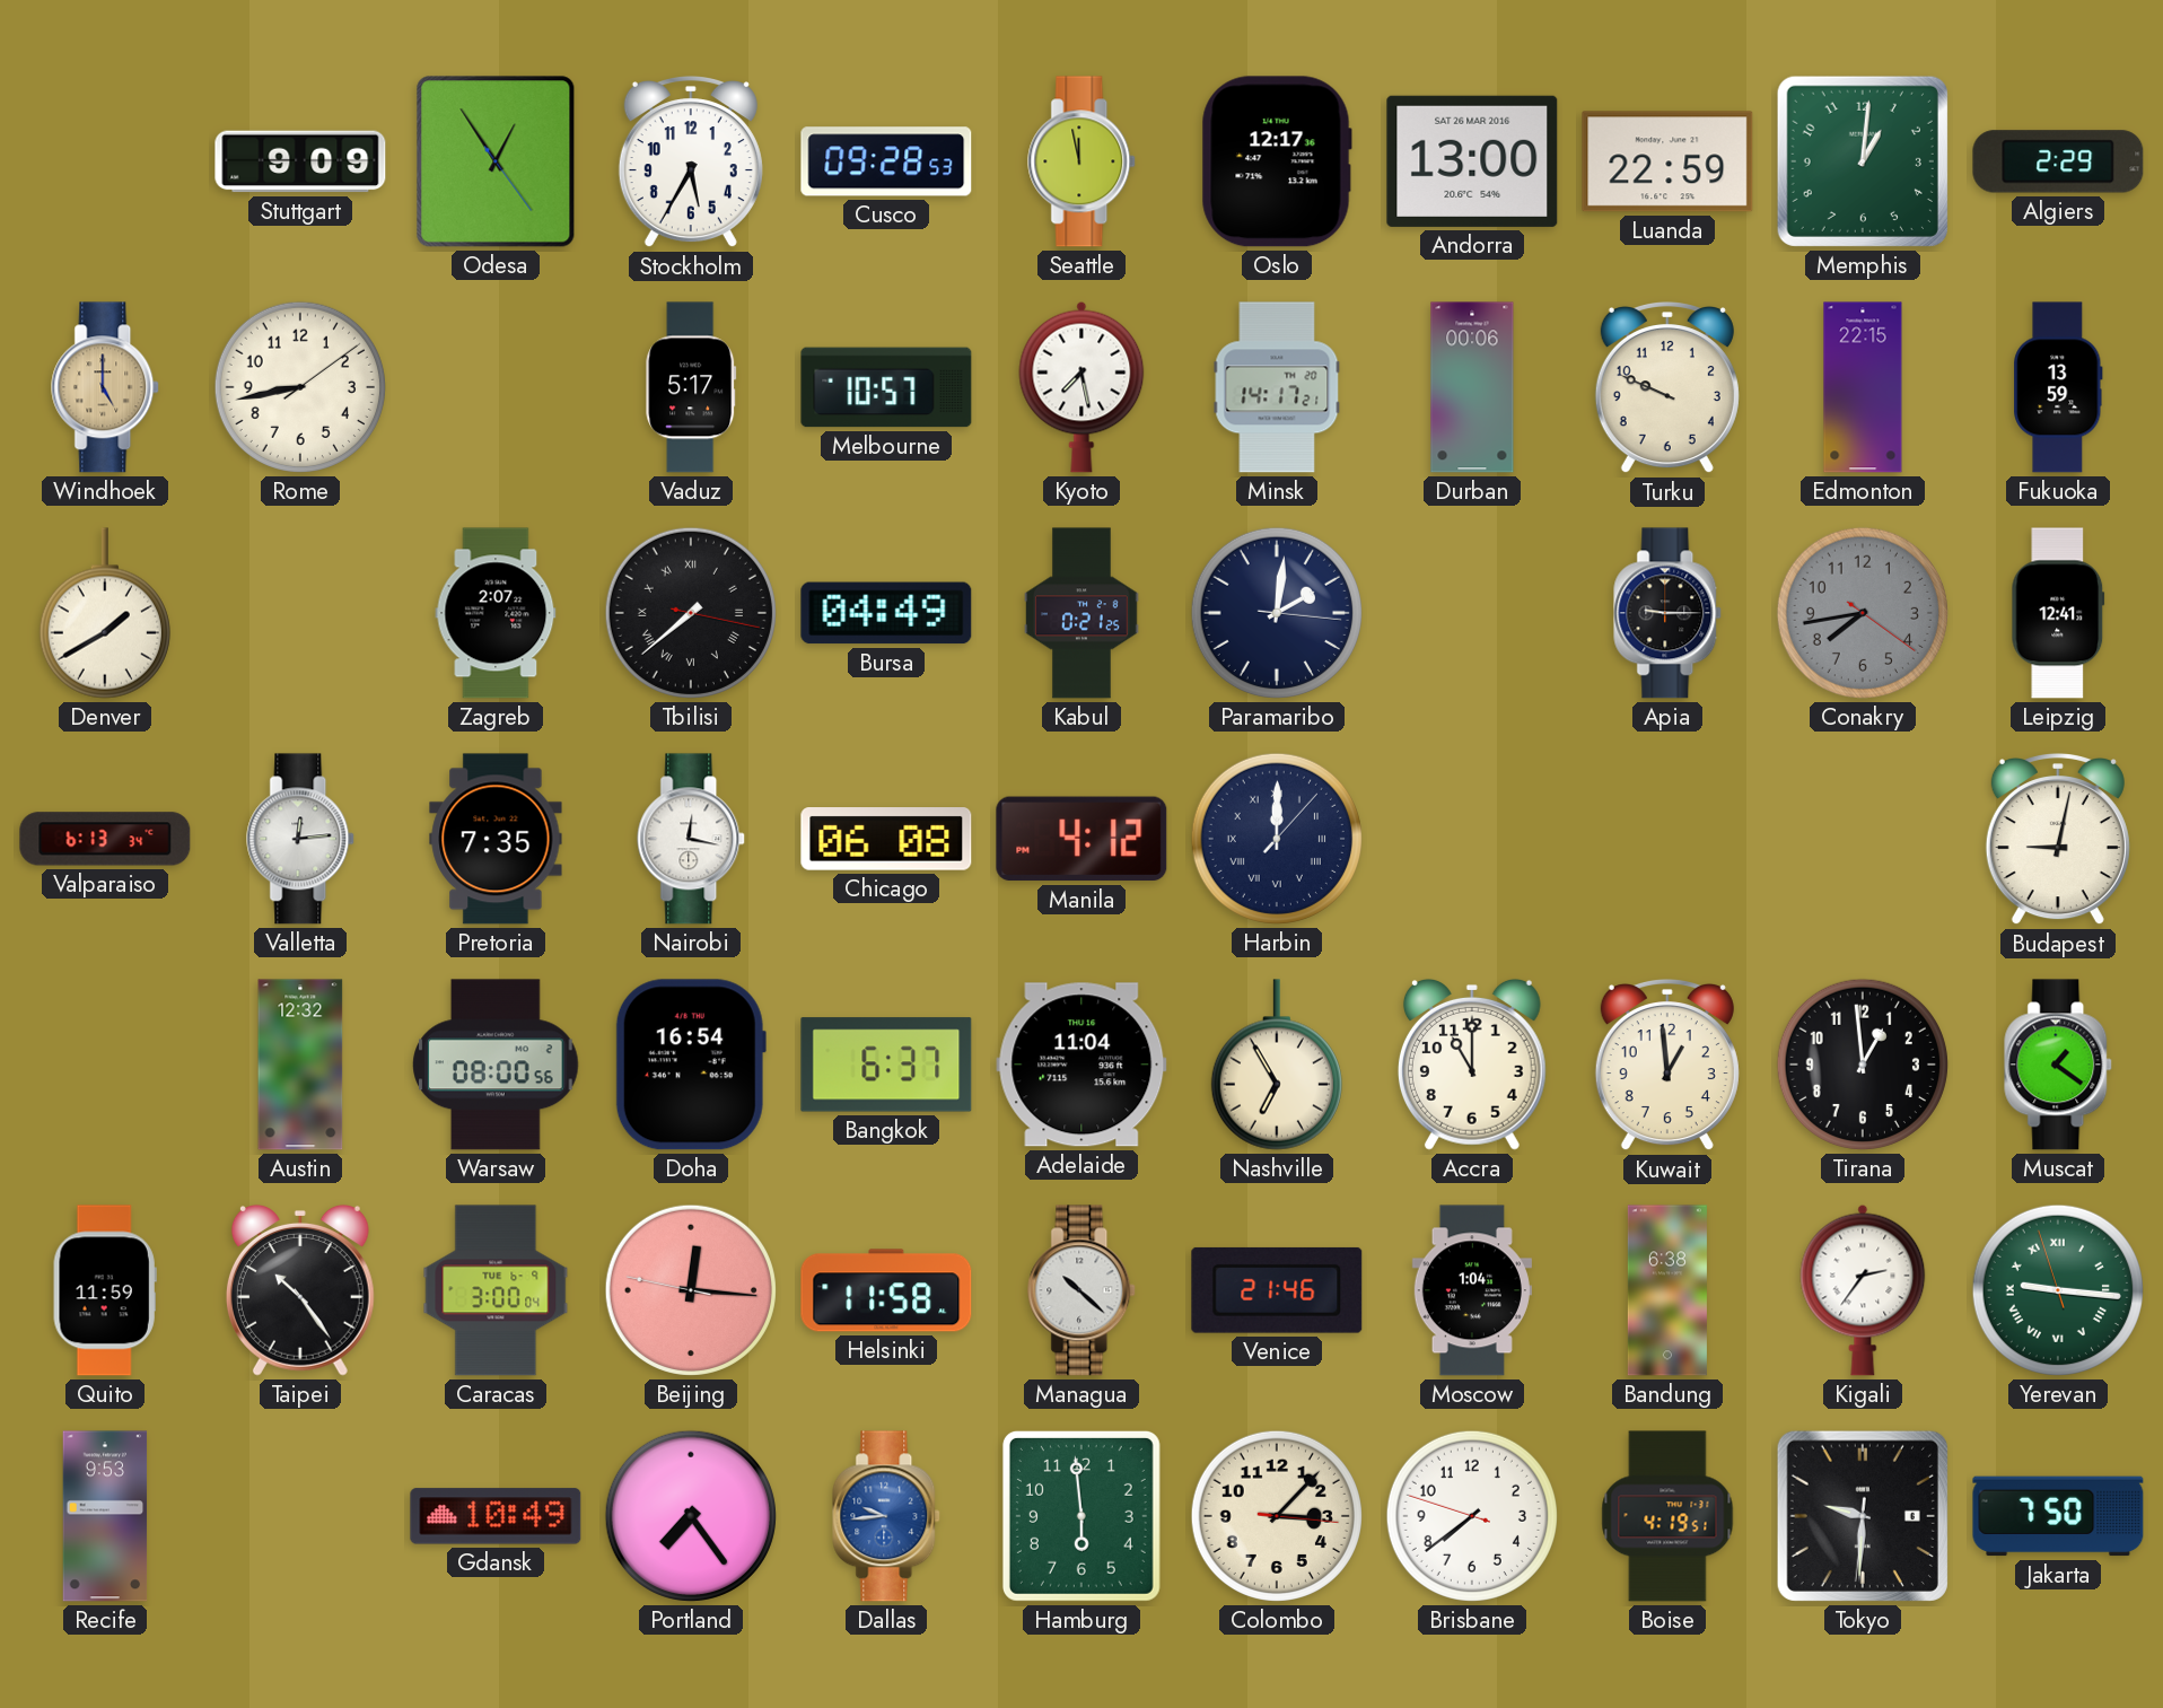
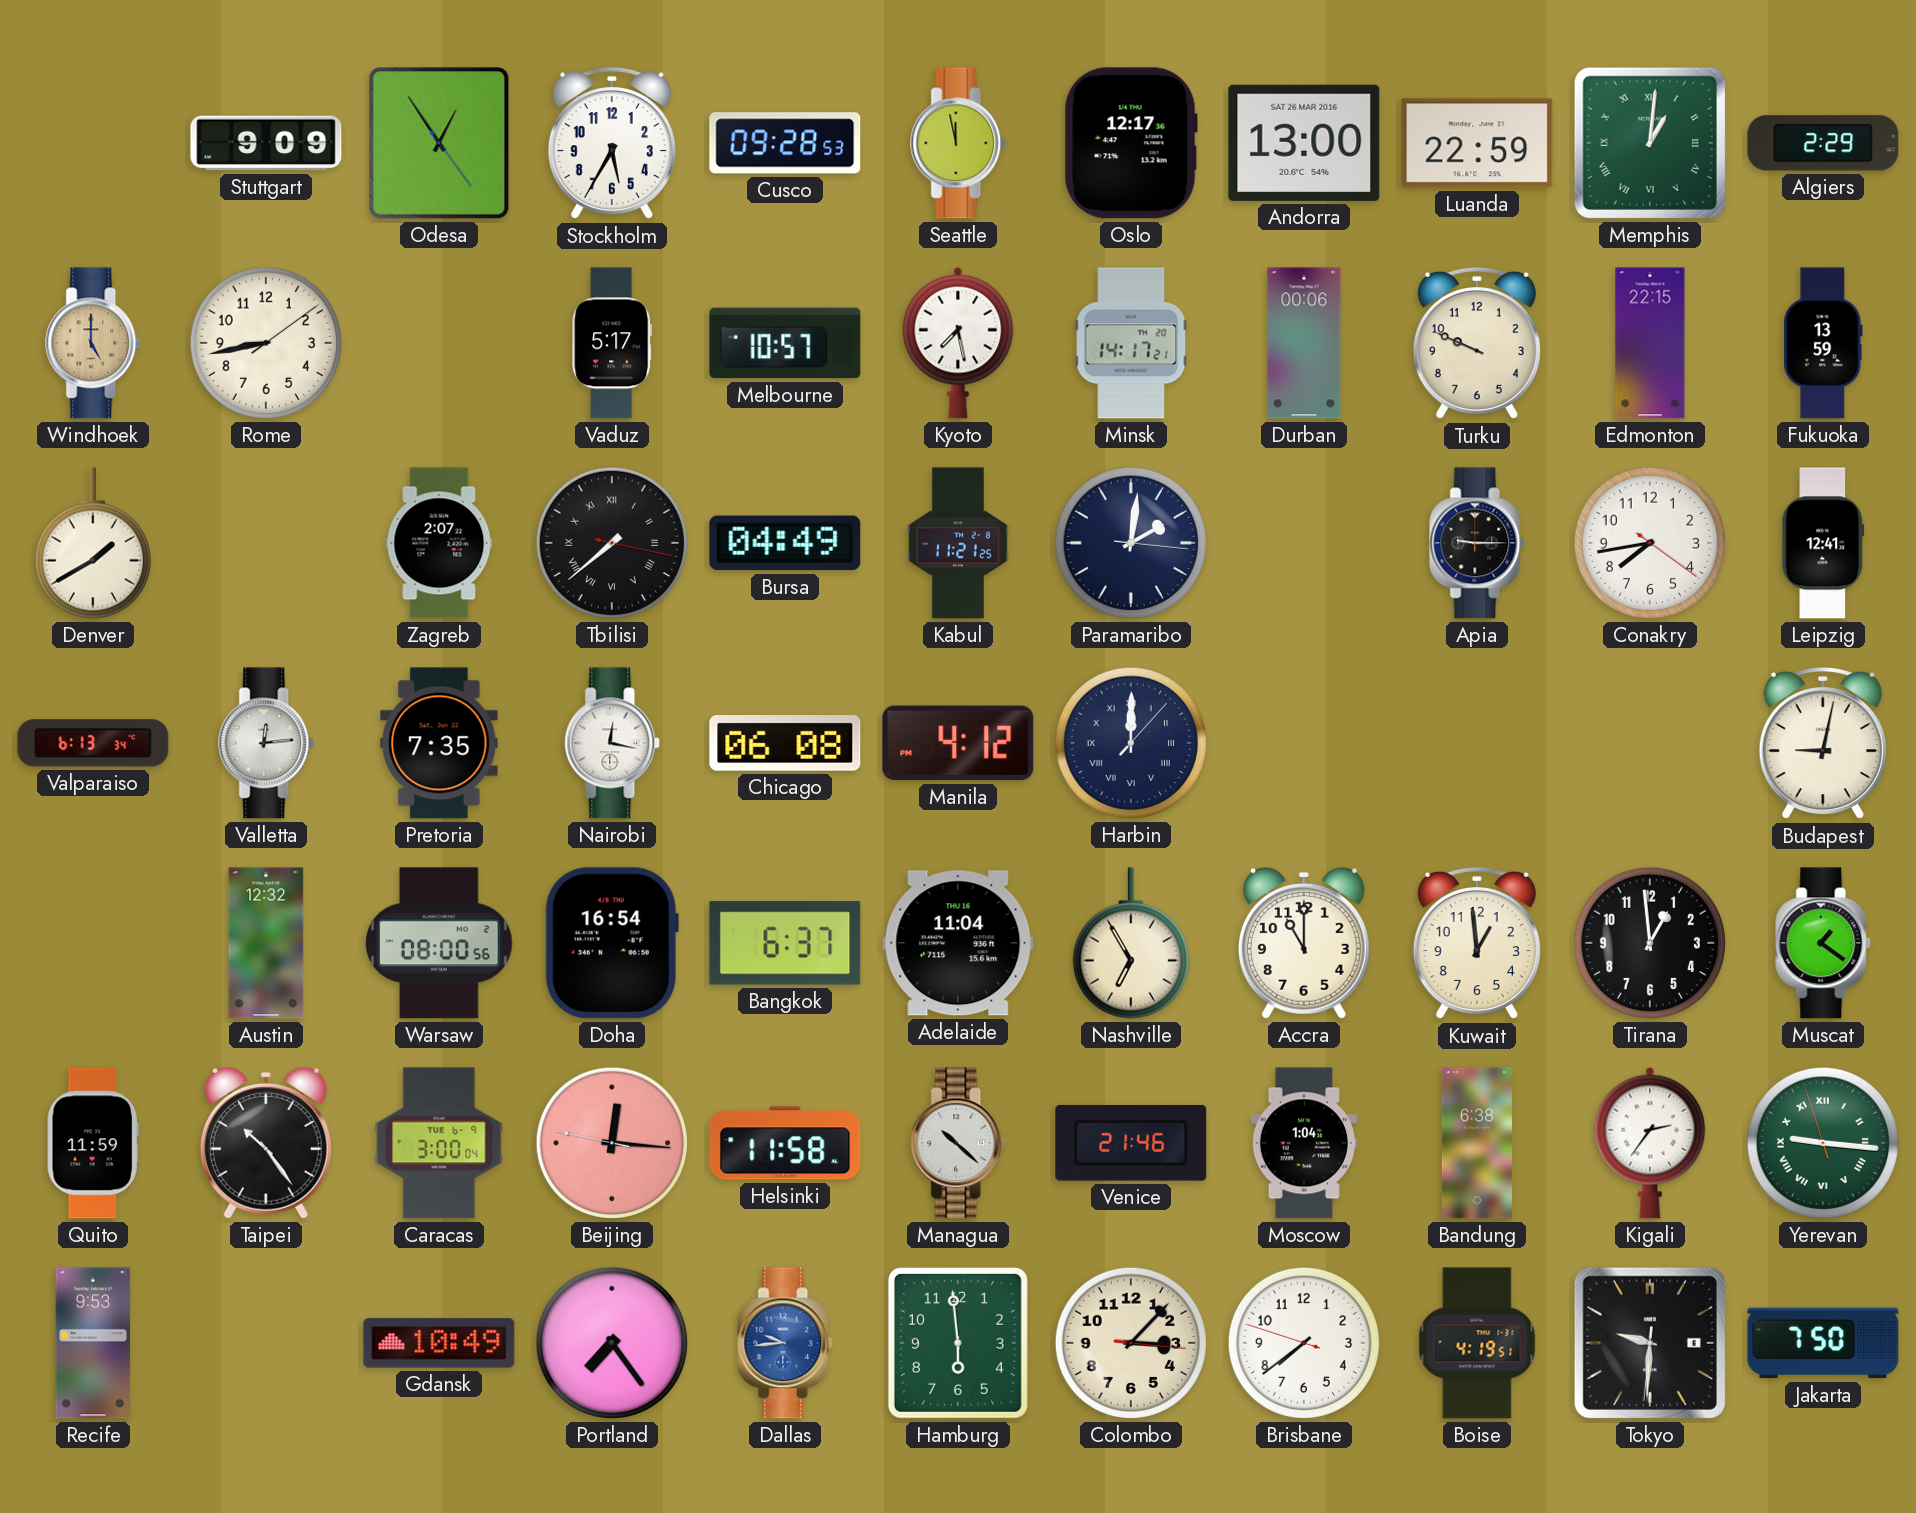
Memphis numerals: Arabic -> Roman (1650, 143)
Kabul: 0:21 -> 11:21 (958, 543)
Conakry dial: grey -> white (1650, 543)
